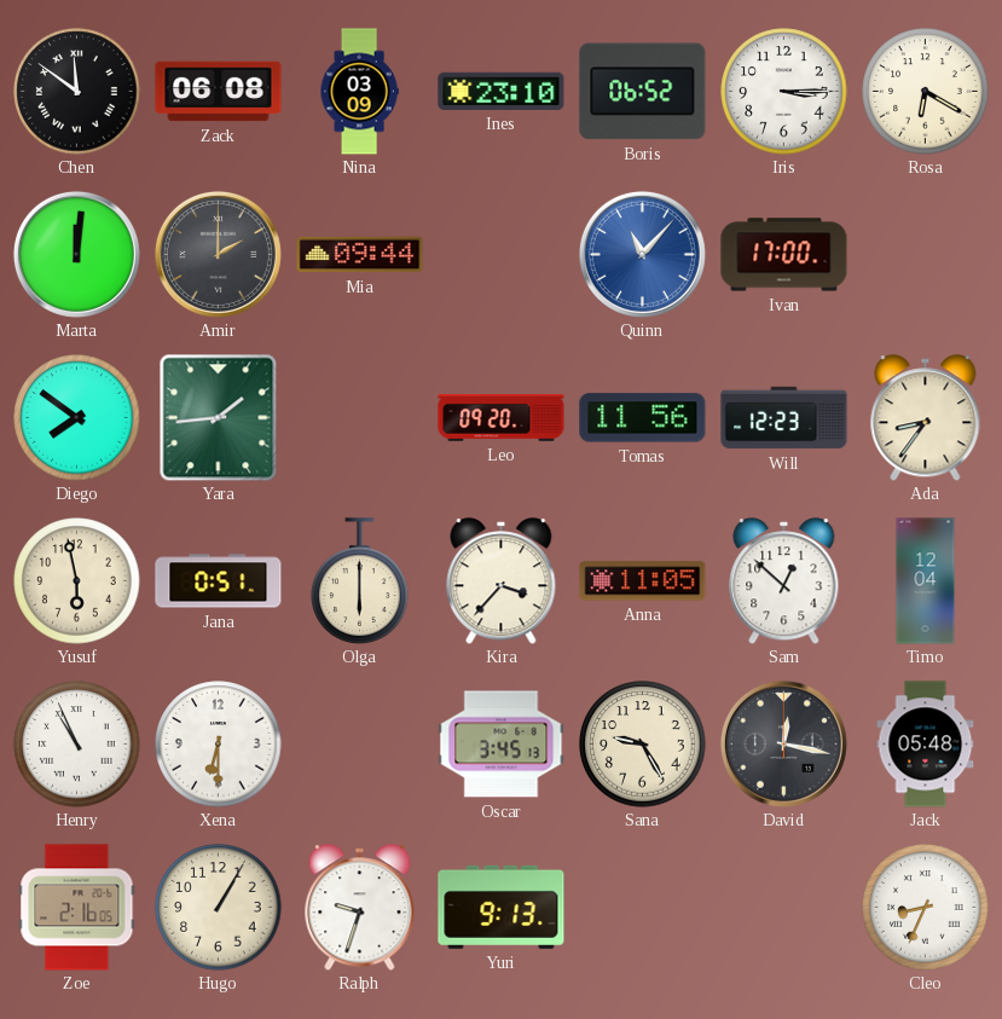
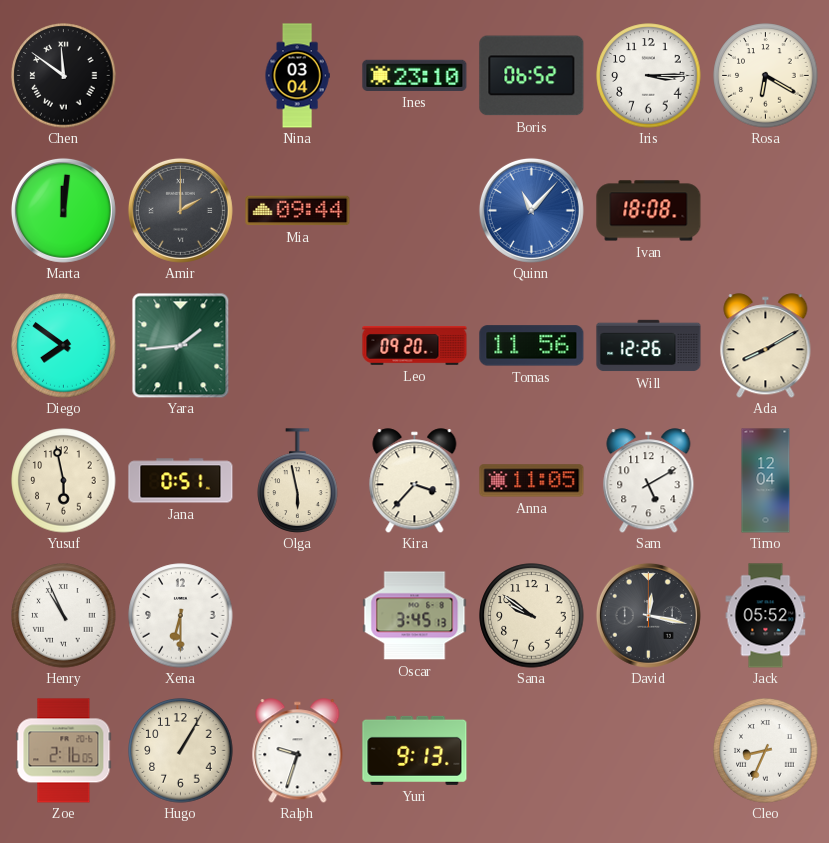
Zack: 06:08 -> none (219, 92)
Nina: 03:09 -> 03:04 (297, 76)
Ivan: 17:00 -> 18:08 (649, 211)
Will: 12:23 -> 12:26 (649, 346)
Ada: 8:36 -> 8:10 (766, 346)
Olga: 6:00 -> 5:58 (298, 481)
Sam: 12:52 -> 5:10 (649, 481)
Sana: 9:25 -> 9:51 (532, 616)
Jack: 05:48 -> 05:52 (766, 616)
